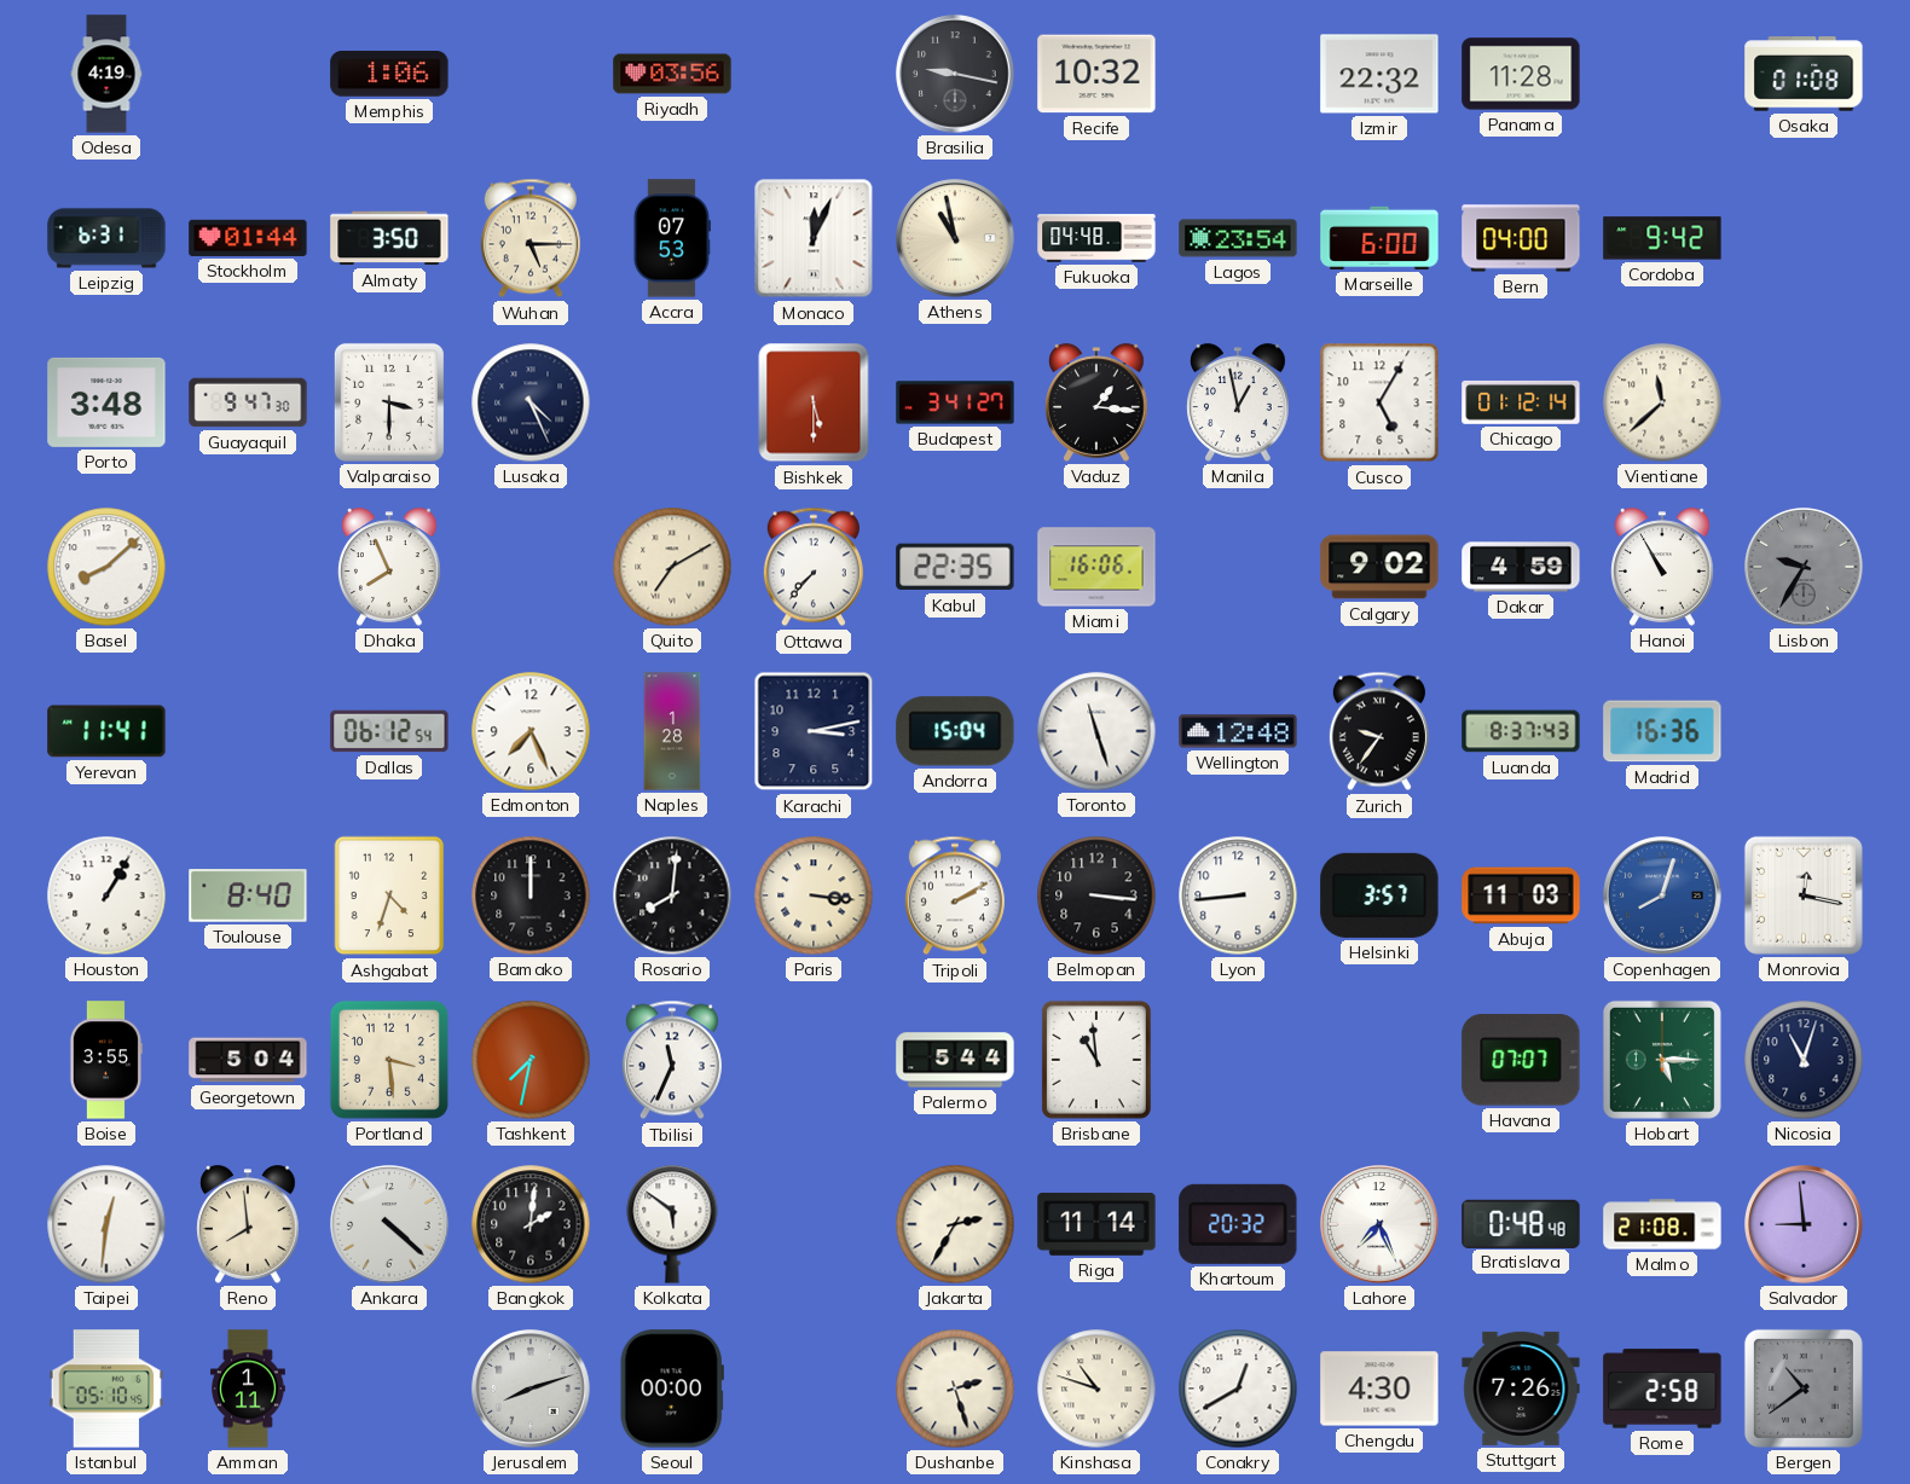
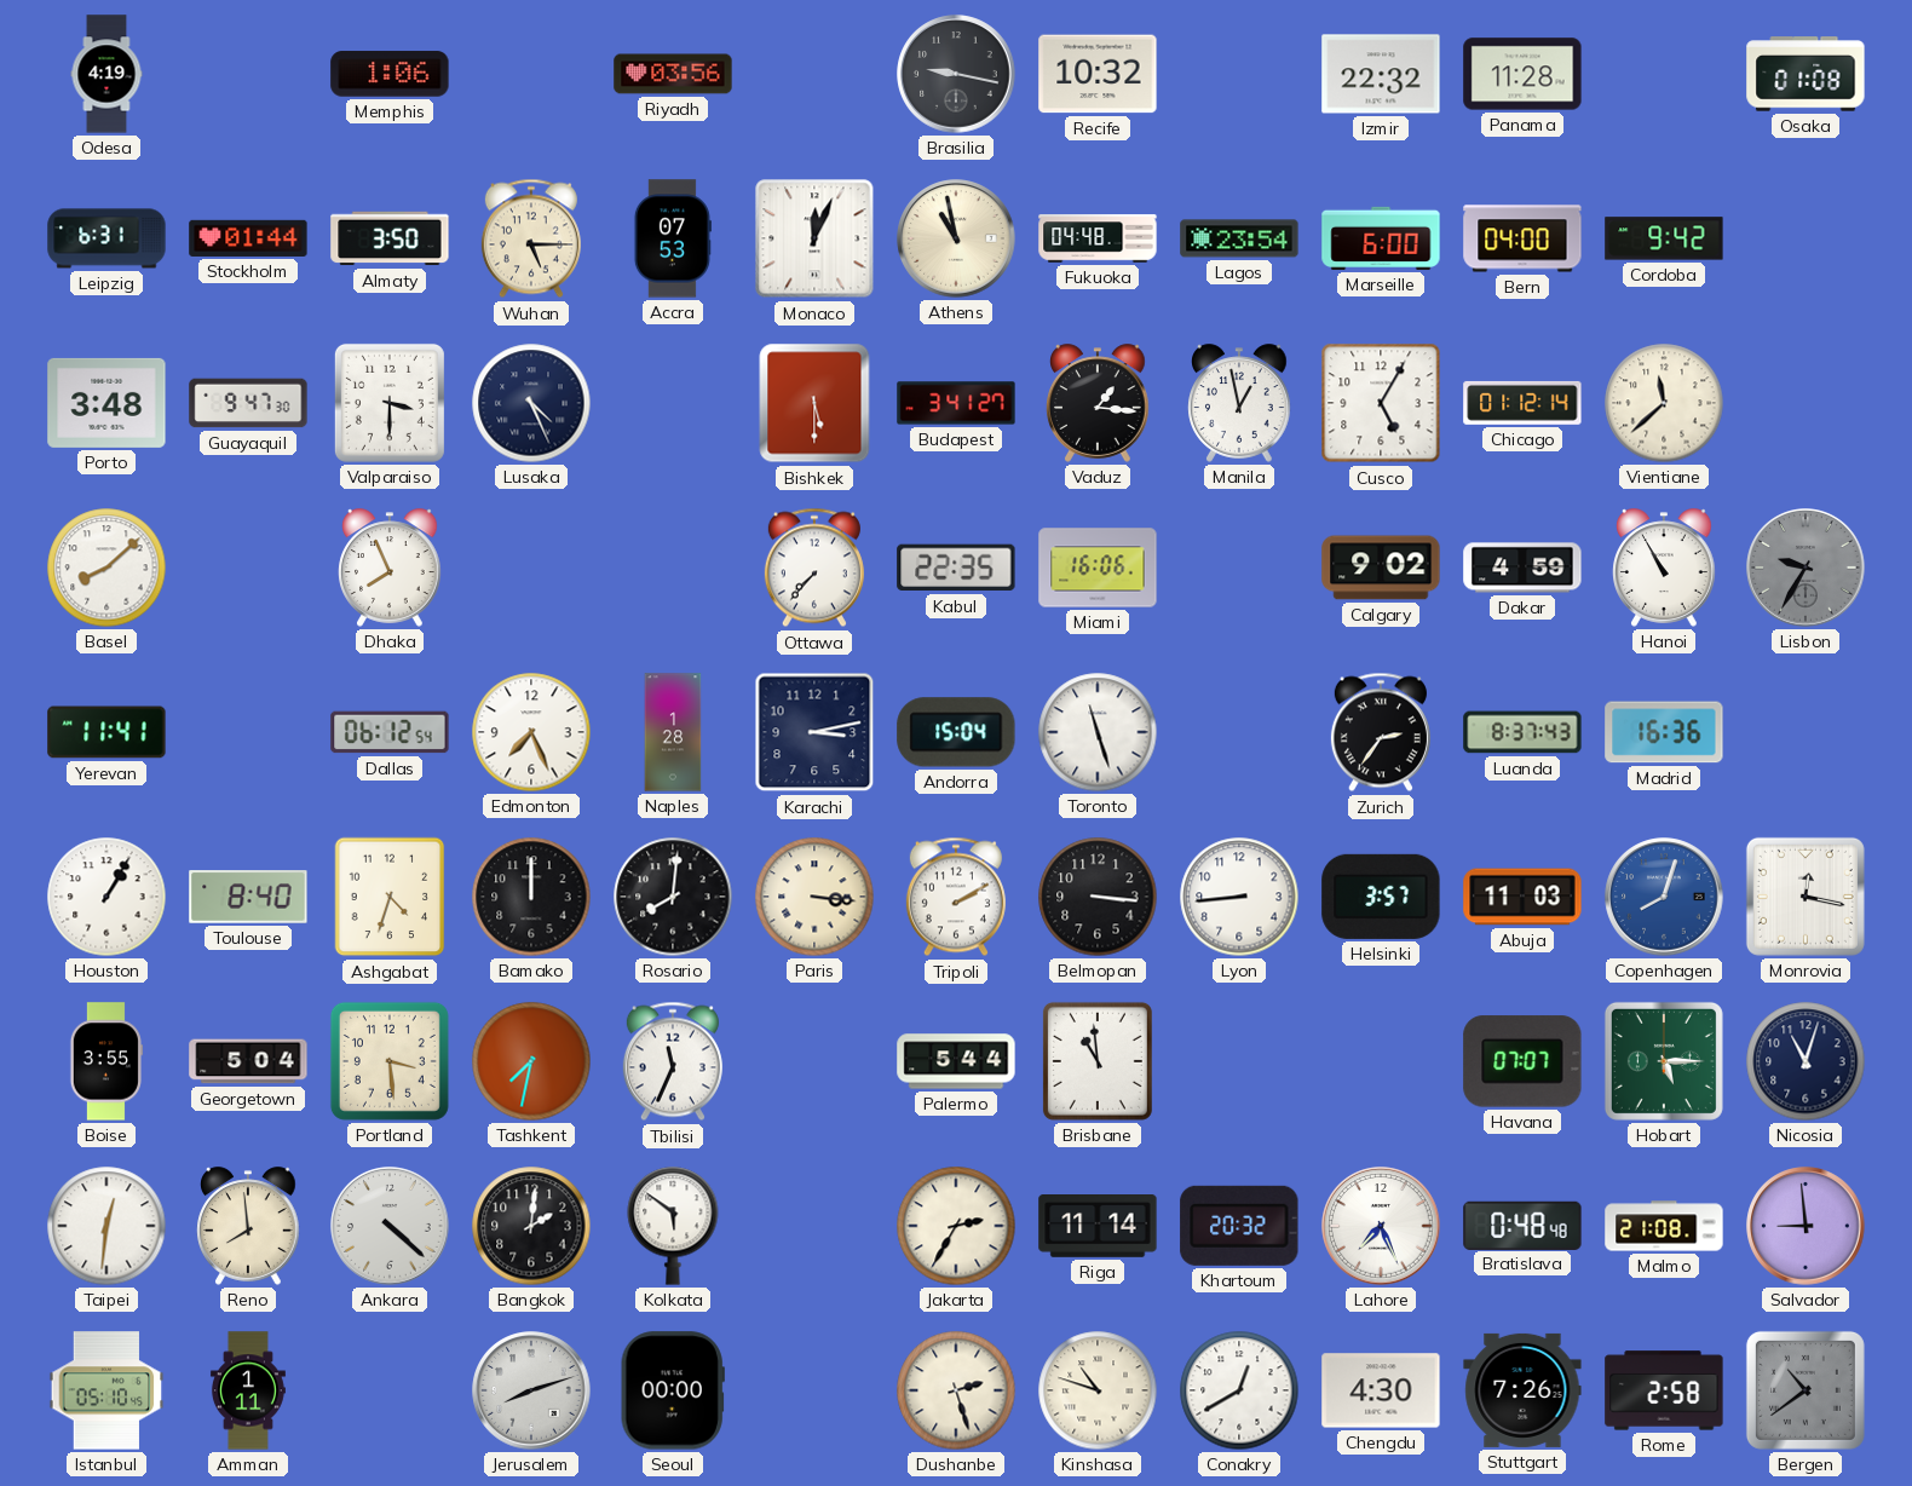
Quito: 7:10 -> none (672, 567)
Wellington: 12:48 -> none (1238, 731)
Zurich: 9:36 -> 2:36 (1381, 732)
